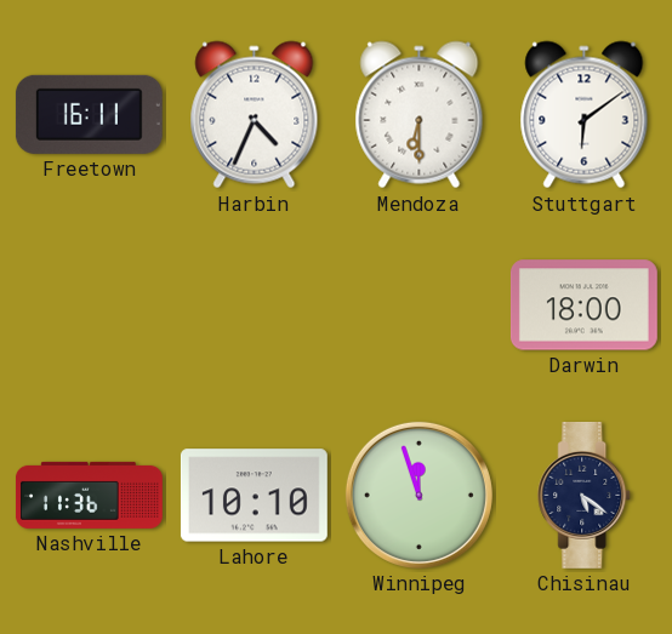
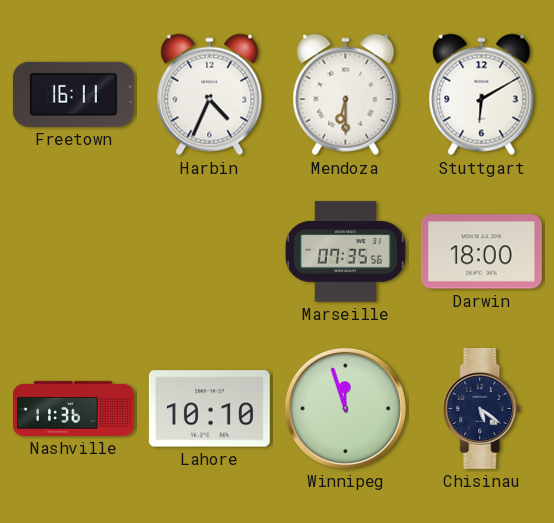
Stuttgart: 6:09 -> 6:10 (482, 95)
Marseille: none -> 07:35 (346, 252)
